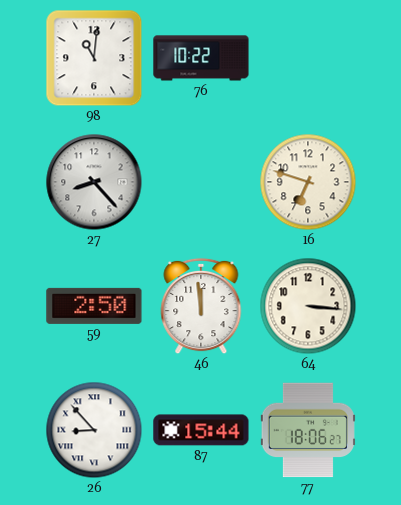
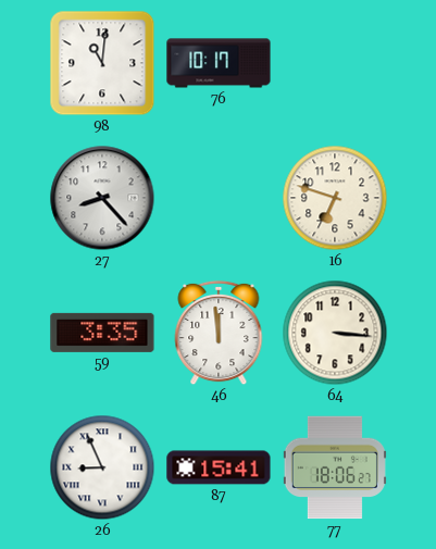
76: 10:22 -> 10:17 (219, 63)
59: 2:50 -> 3:35 (102, 333)
26: 8:53 -> 8:56 (102, 467)
87: 15:44 -> 15:41 (219, 467)
